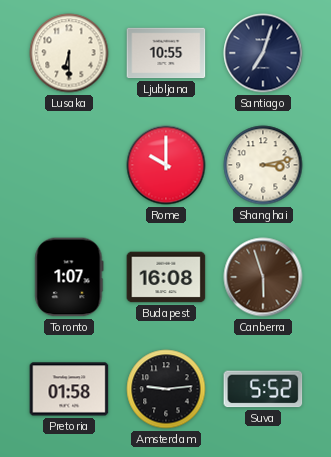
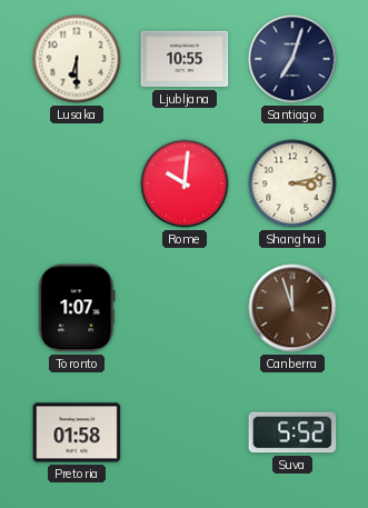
Rome: 10:00 -> 10:01 (185, 183)
Budapest: 16:08 -> none (166, 277)
Canberra: 5:57 -> 11:57 (292, 308)
Amsterdam: 9:14 -> none (166, 389)
